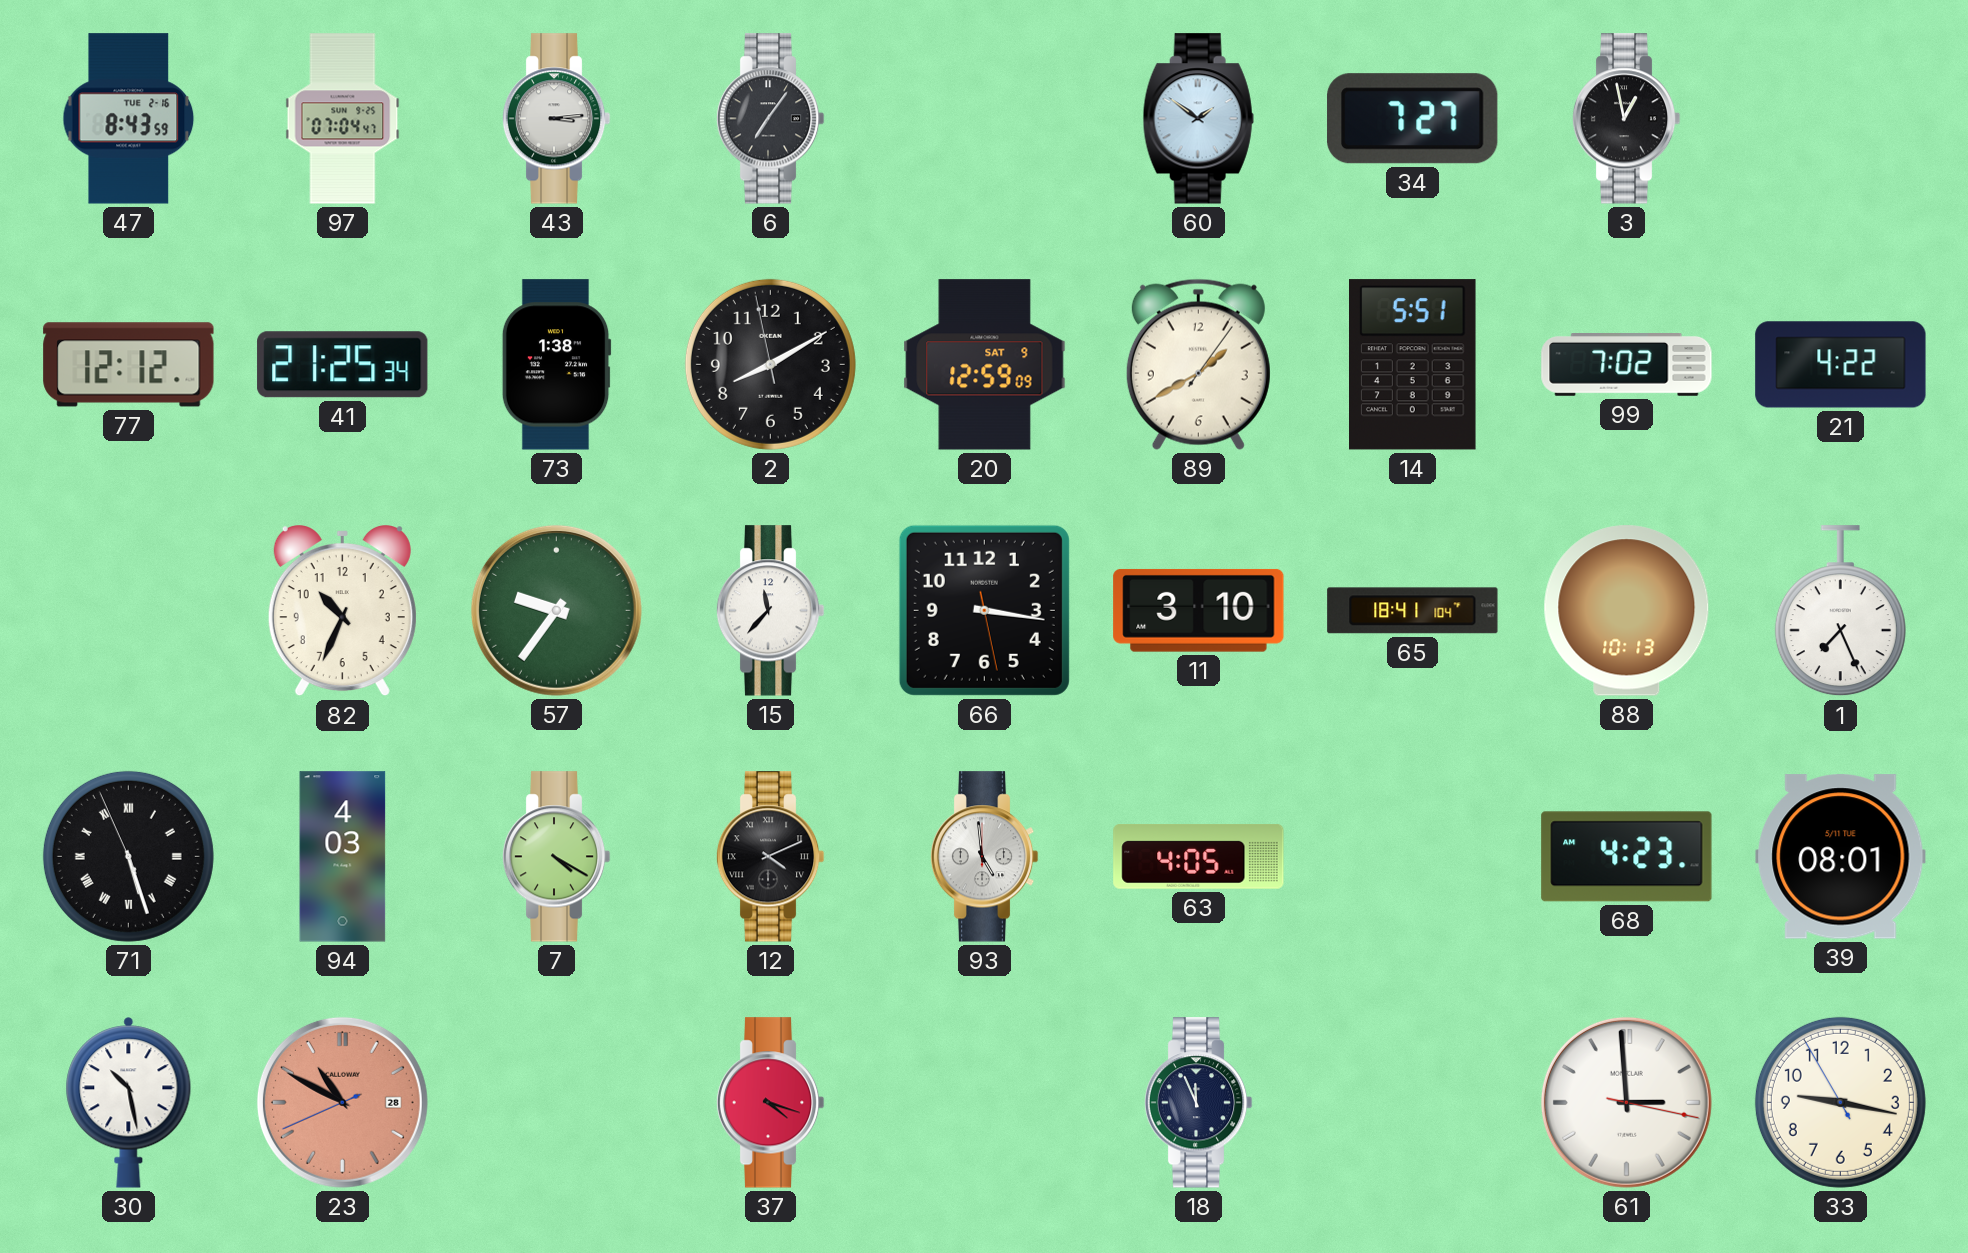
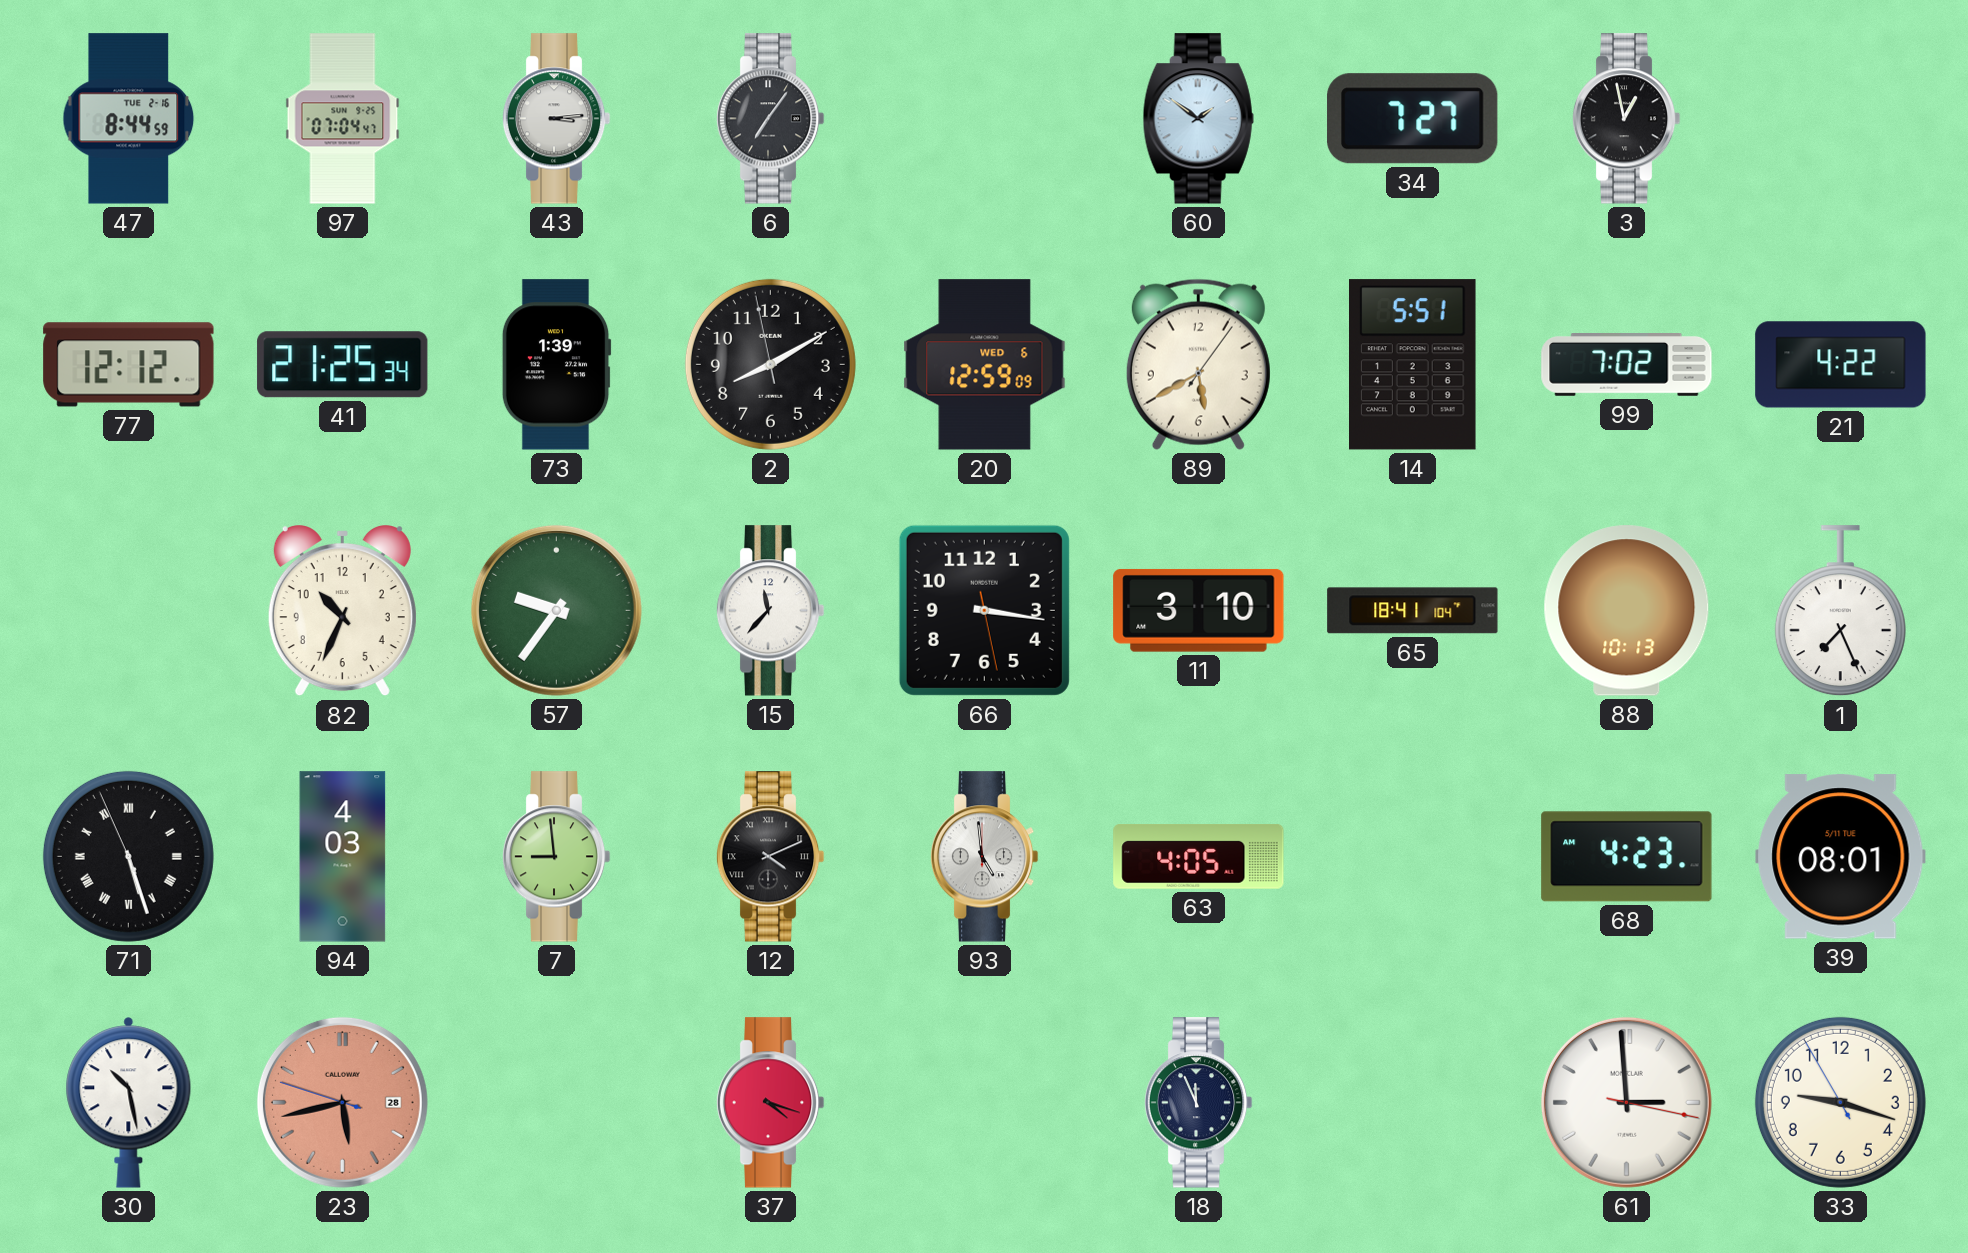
47: 8:43 -> 8:44 (129, 119)
73: 1:38 -> 1:39 (556, 365)
20 date: SAT 9 -> WED 6 (985, 365)
89: 1:40 -> 5:40 (1198, 364)
7: 4:20 -> 8:59 (556, 857)
23: 10:49 -> 5:42 (342, 1102)
33: 9:16 -> 9:17 (1840, 1102)
